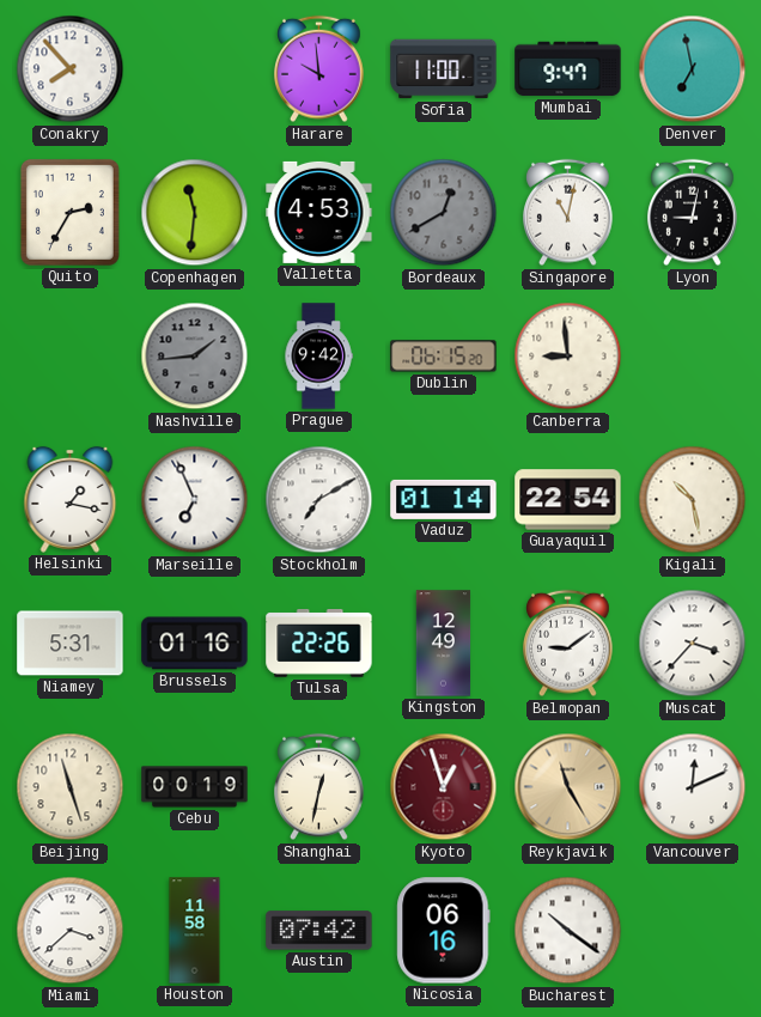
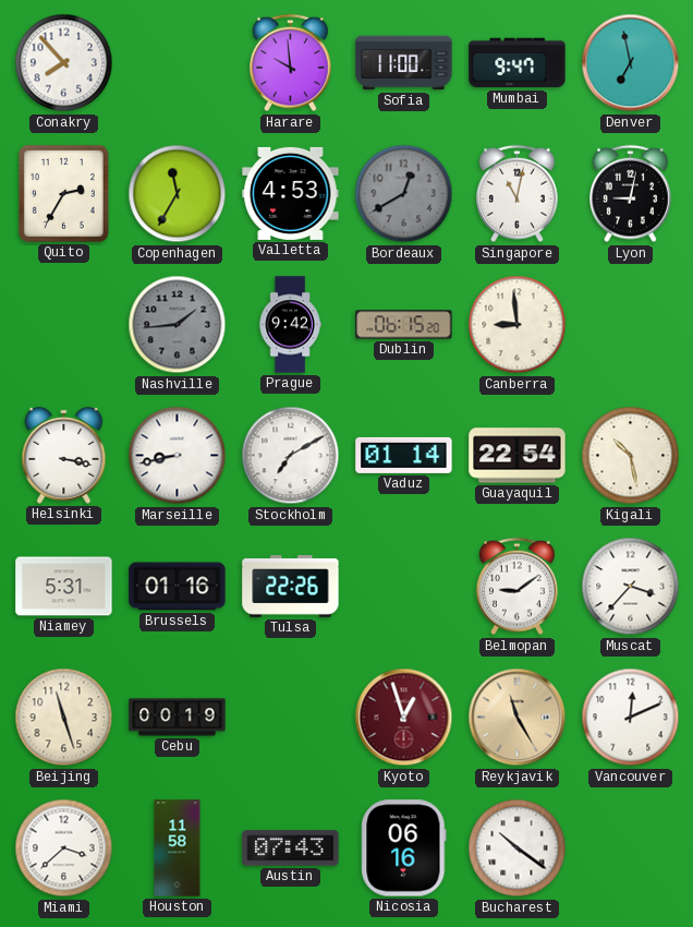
Copenhagen: 11:31 -> 11:35 (178, 194)
Helsinki: 1:17 -> 3:17 (64, 455)
Marseille: 6:56 -> 8:43 (178, 456)
Kingston: 12:49 -> none (444, 644)
Shanghai: 12:32 -> none (319, 787)
Austin: 07:42 -> 07:43 (291, 848)
